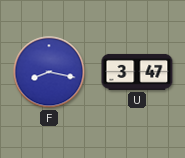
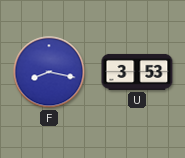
U: 3:47 -> 3:53 (137, 72)
